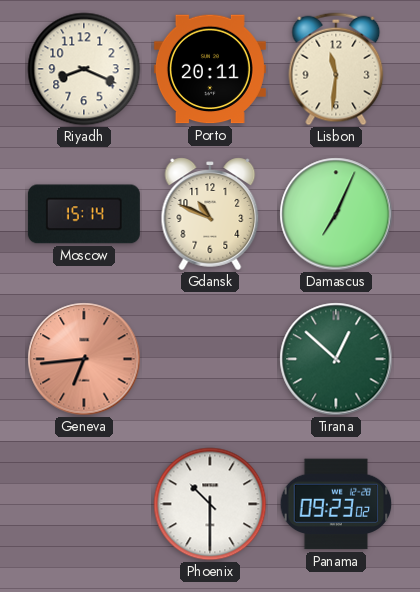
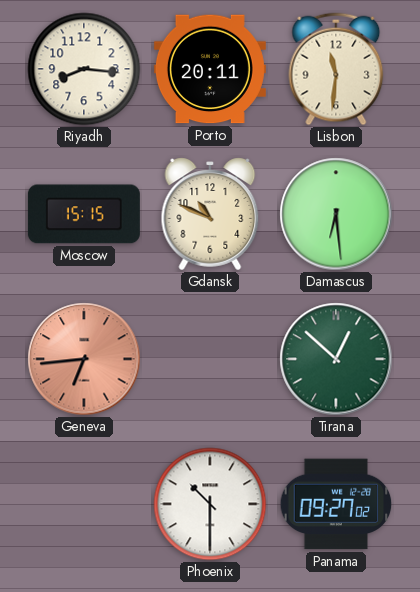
Riyadh: 8:19 -> 8:16 (84, 69)
Moscow: 15:14 -> 15:15 (84, 214)
Damascus: 7:04 -> 6:29 (336, 214)
Panama: 09:23 -> 09:27 (336, 504)
